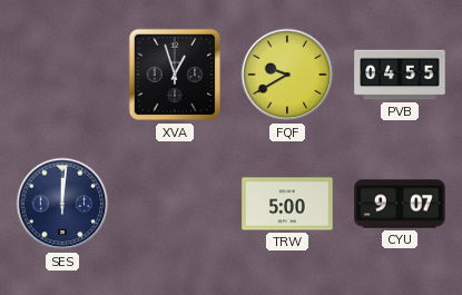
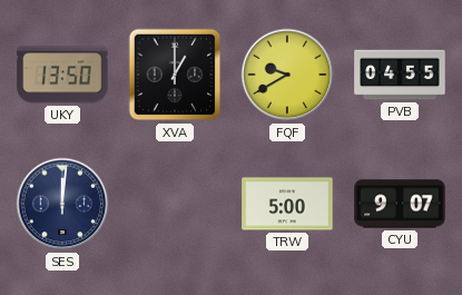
UKY: none -> 13:50 (62, 75)
XVA: 12:57 -> 1:00 (175, 75)
